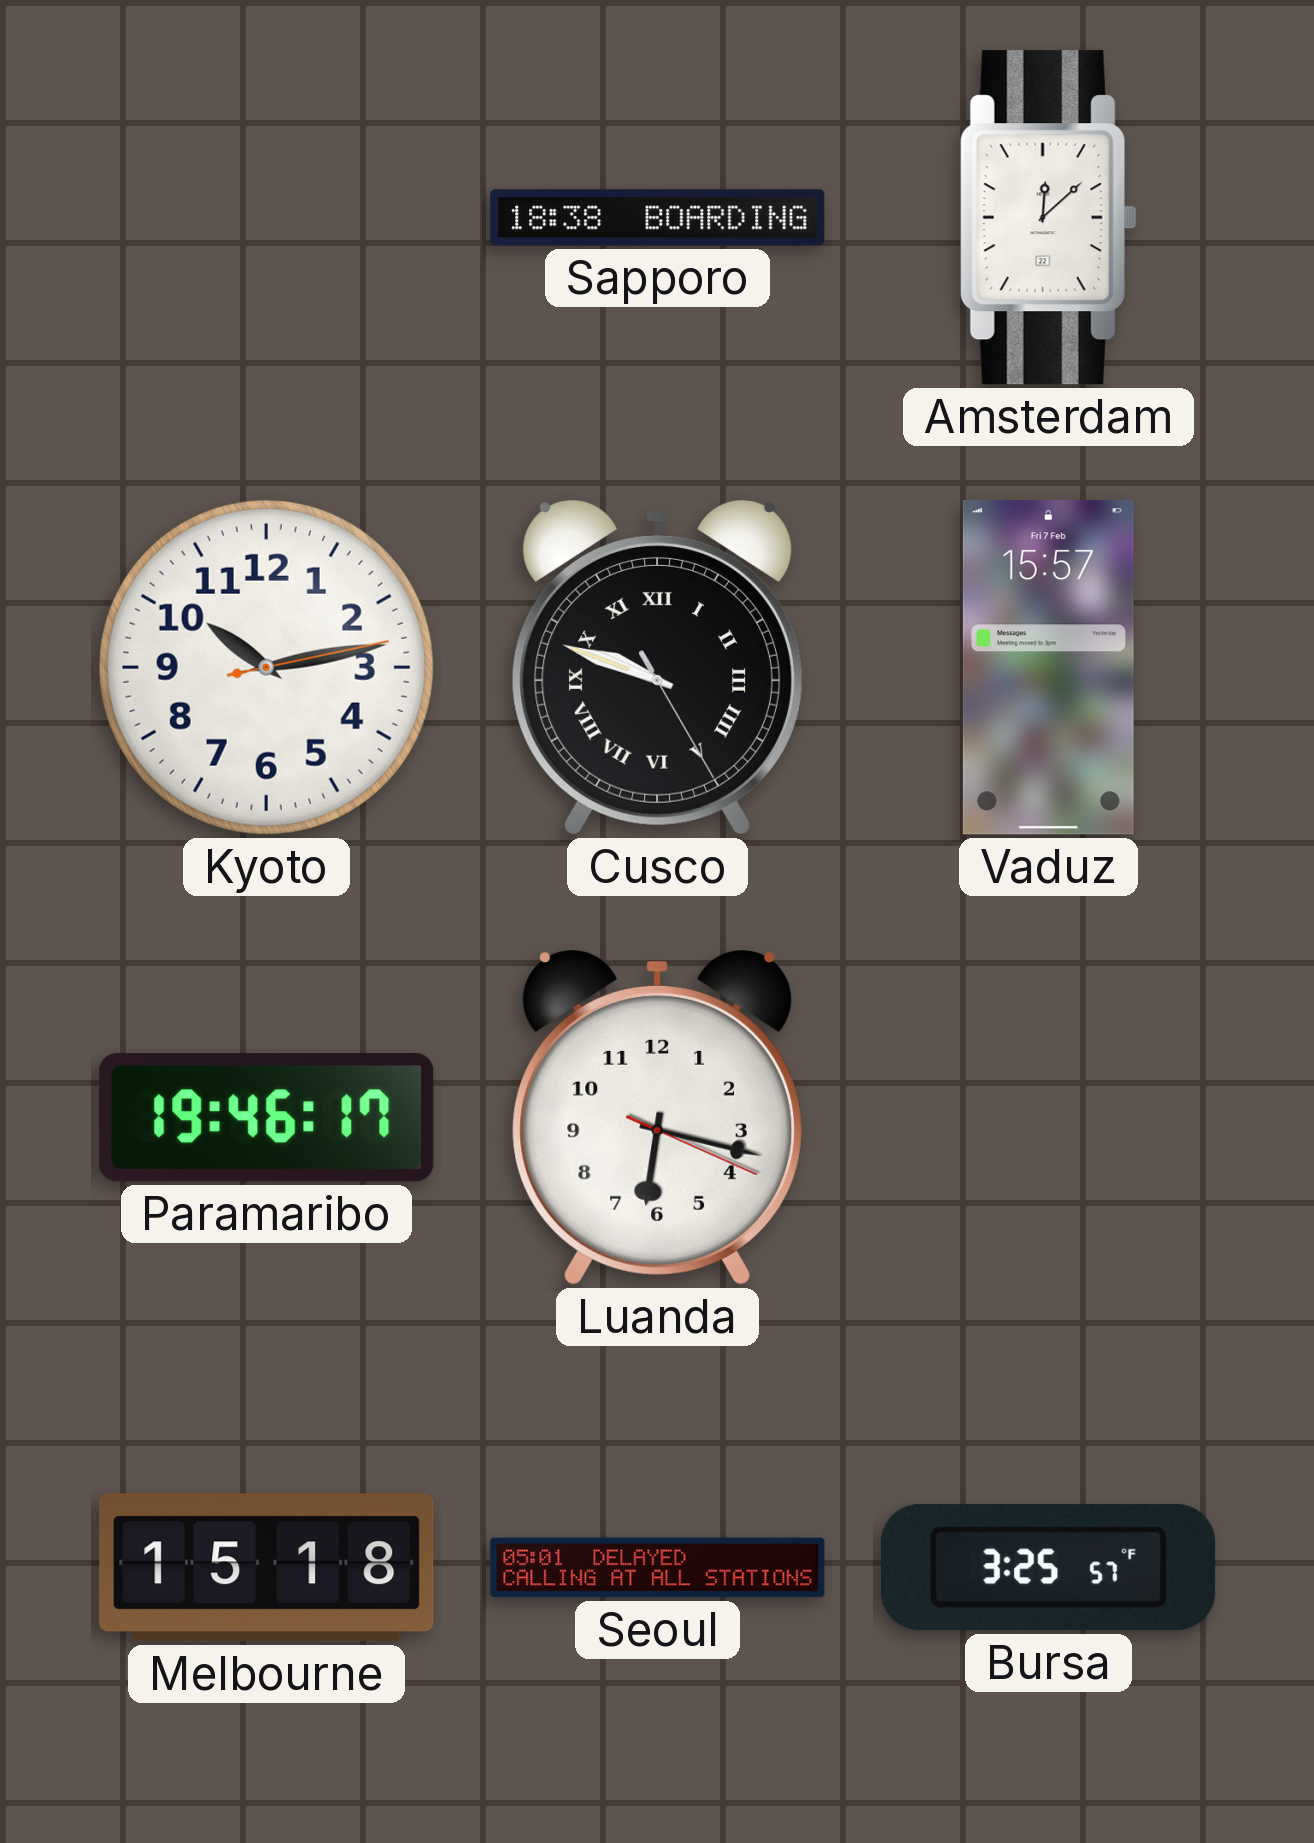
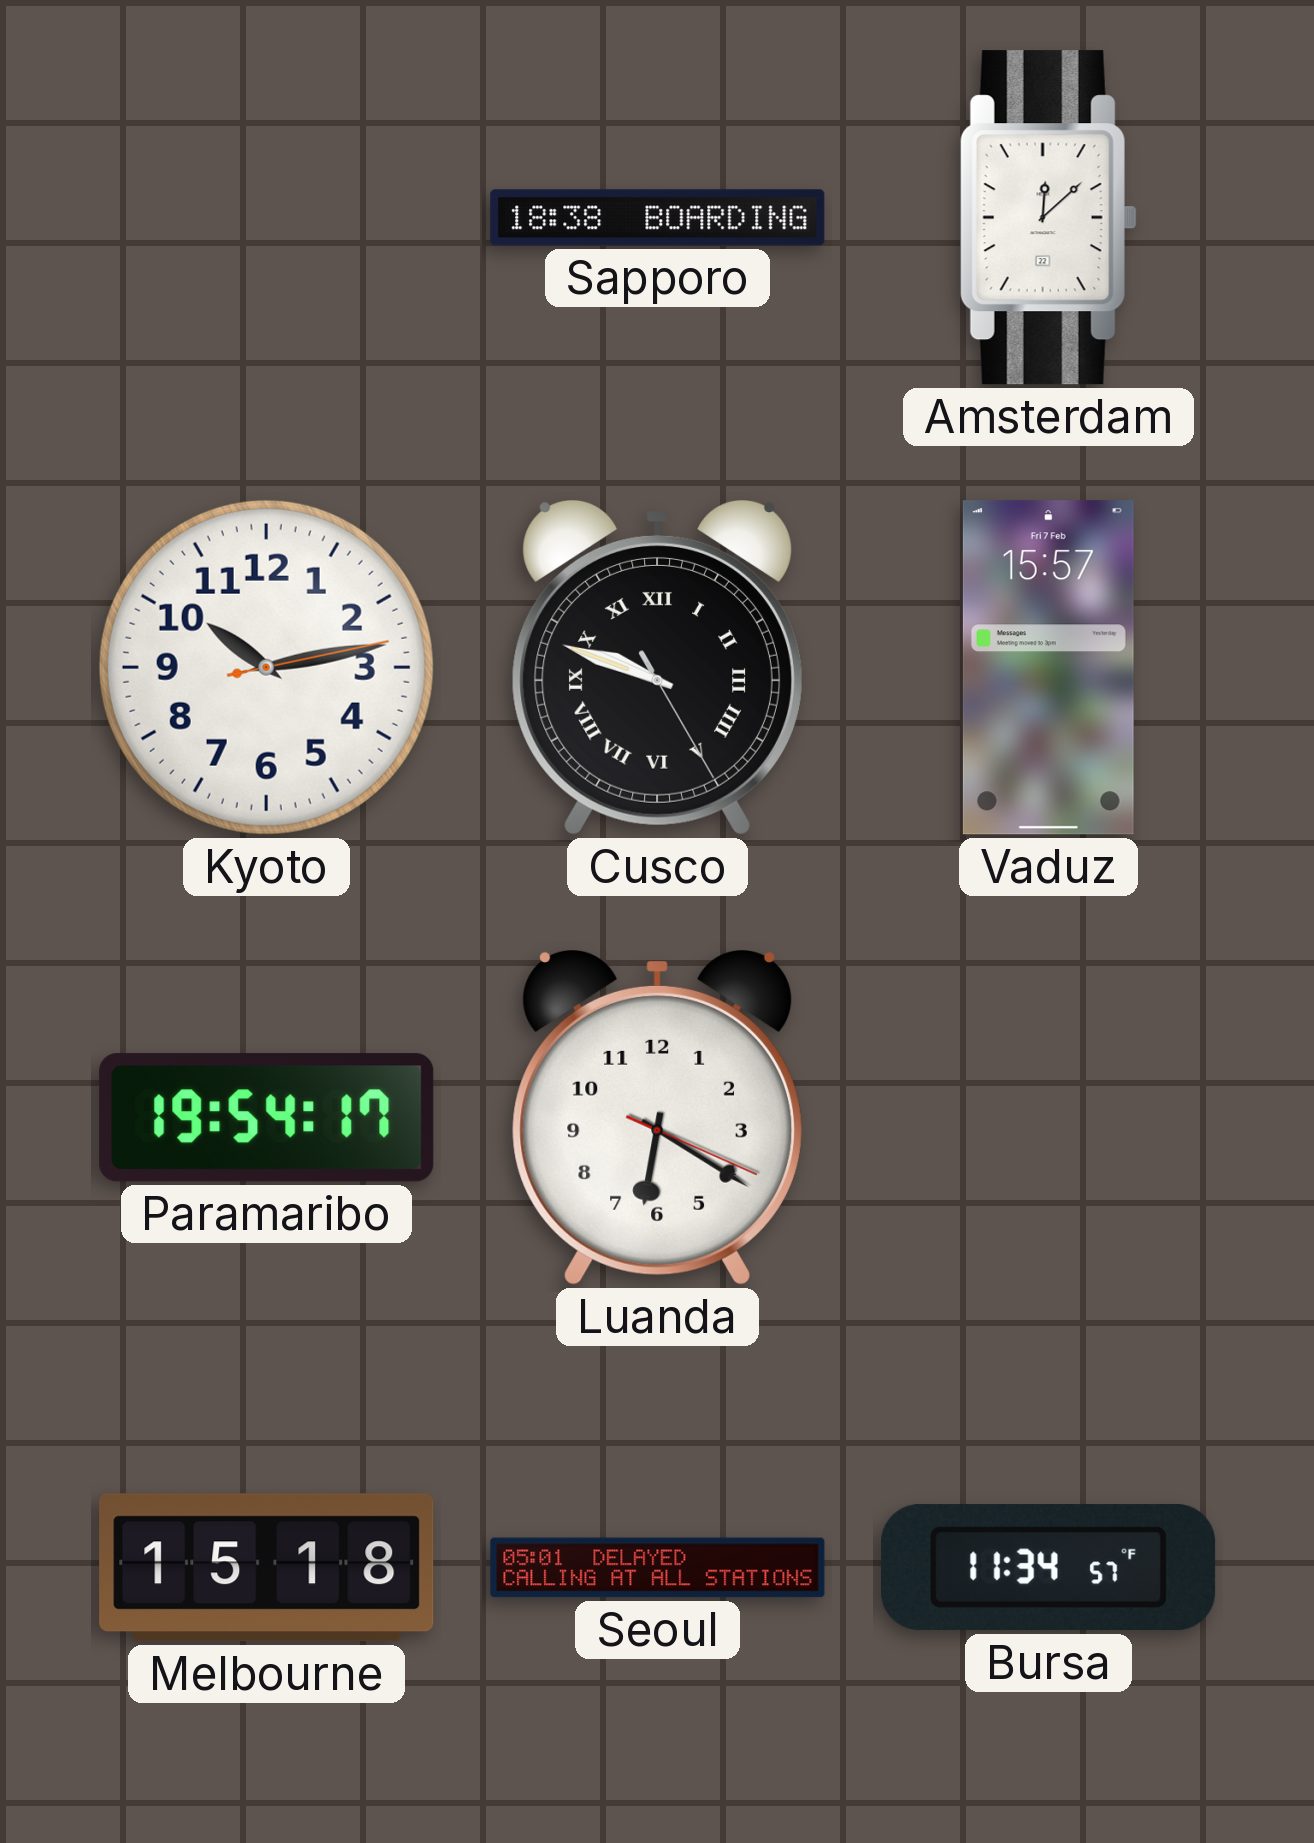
Paramaribo: 19:46 -> 19:54 (267, 1118)
Luanda: 6:17 -> 6:20 (657, 1118)
Bursa: 3:25 -> 11:34 (1049, 1568)
